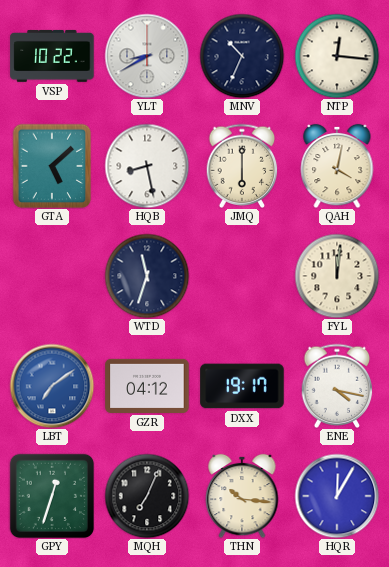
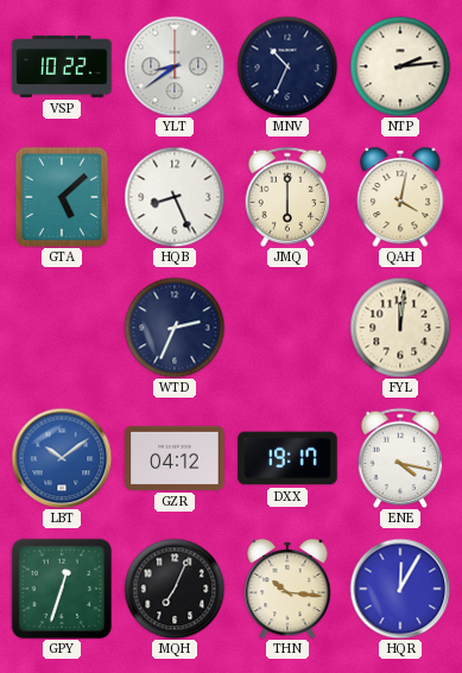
YLT: 8:40 -> 8:39 (175, 66)
NTP: 12:16 -> 2:14 (400, 66)
HQB: 8:28 -> 8:26 (175, 197)
WTD: 11:33 -> 2:34 (175, 328)
LBT: 7:09 -> 10:09 (62, 458)
